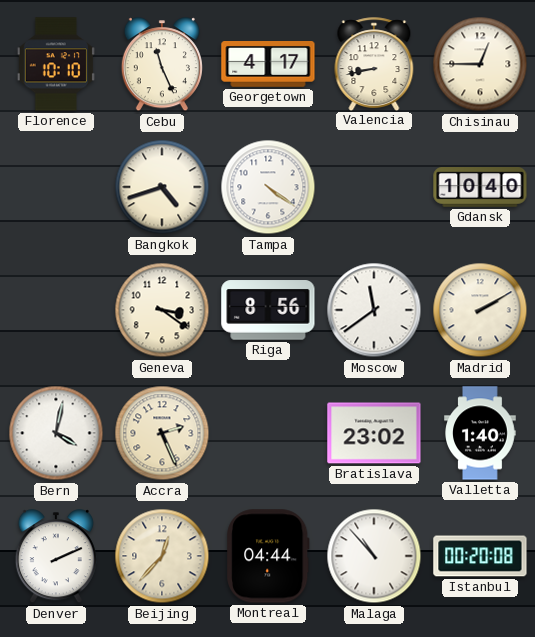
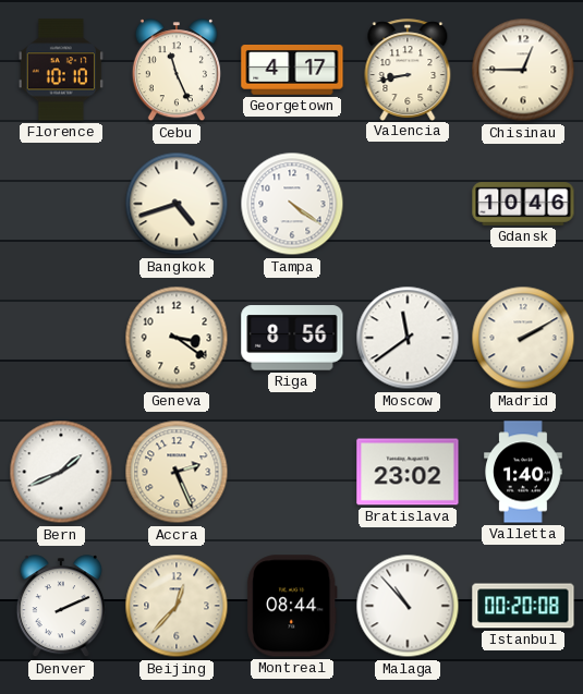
Gdansk: 10:40 -> 10:46 (523, 204)
Bern: 4:02 -> 1:41 (61, 472)
Montreal: 04:44 -> 08:44 (293, 606)
